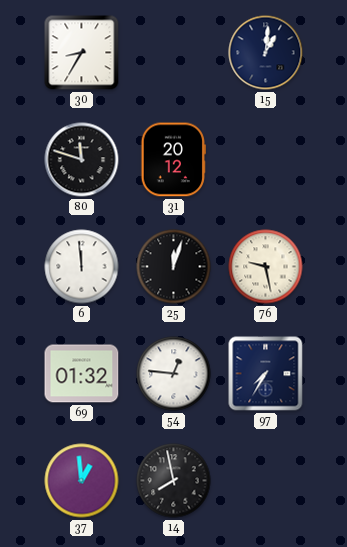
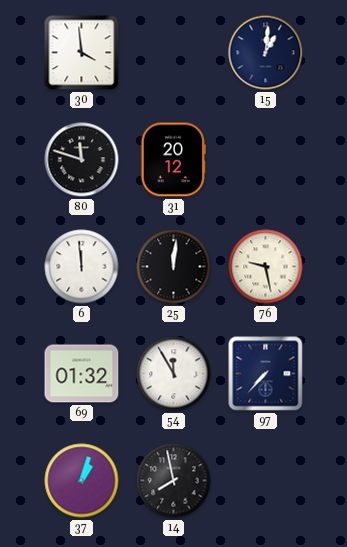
30: 8:35 -> 3:59 (82, 53)
25: 12:03 -> 12:01 (174, 267)
54: 12:46 -> 11:55 (174, 374)
97: 7:35 -> 7:37 (266, 374)
37: 12:59 -> 1:03 (82, 481)
